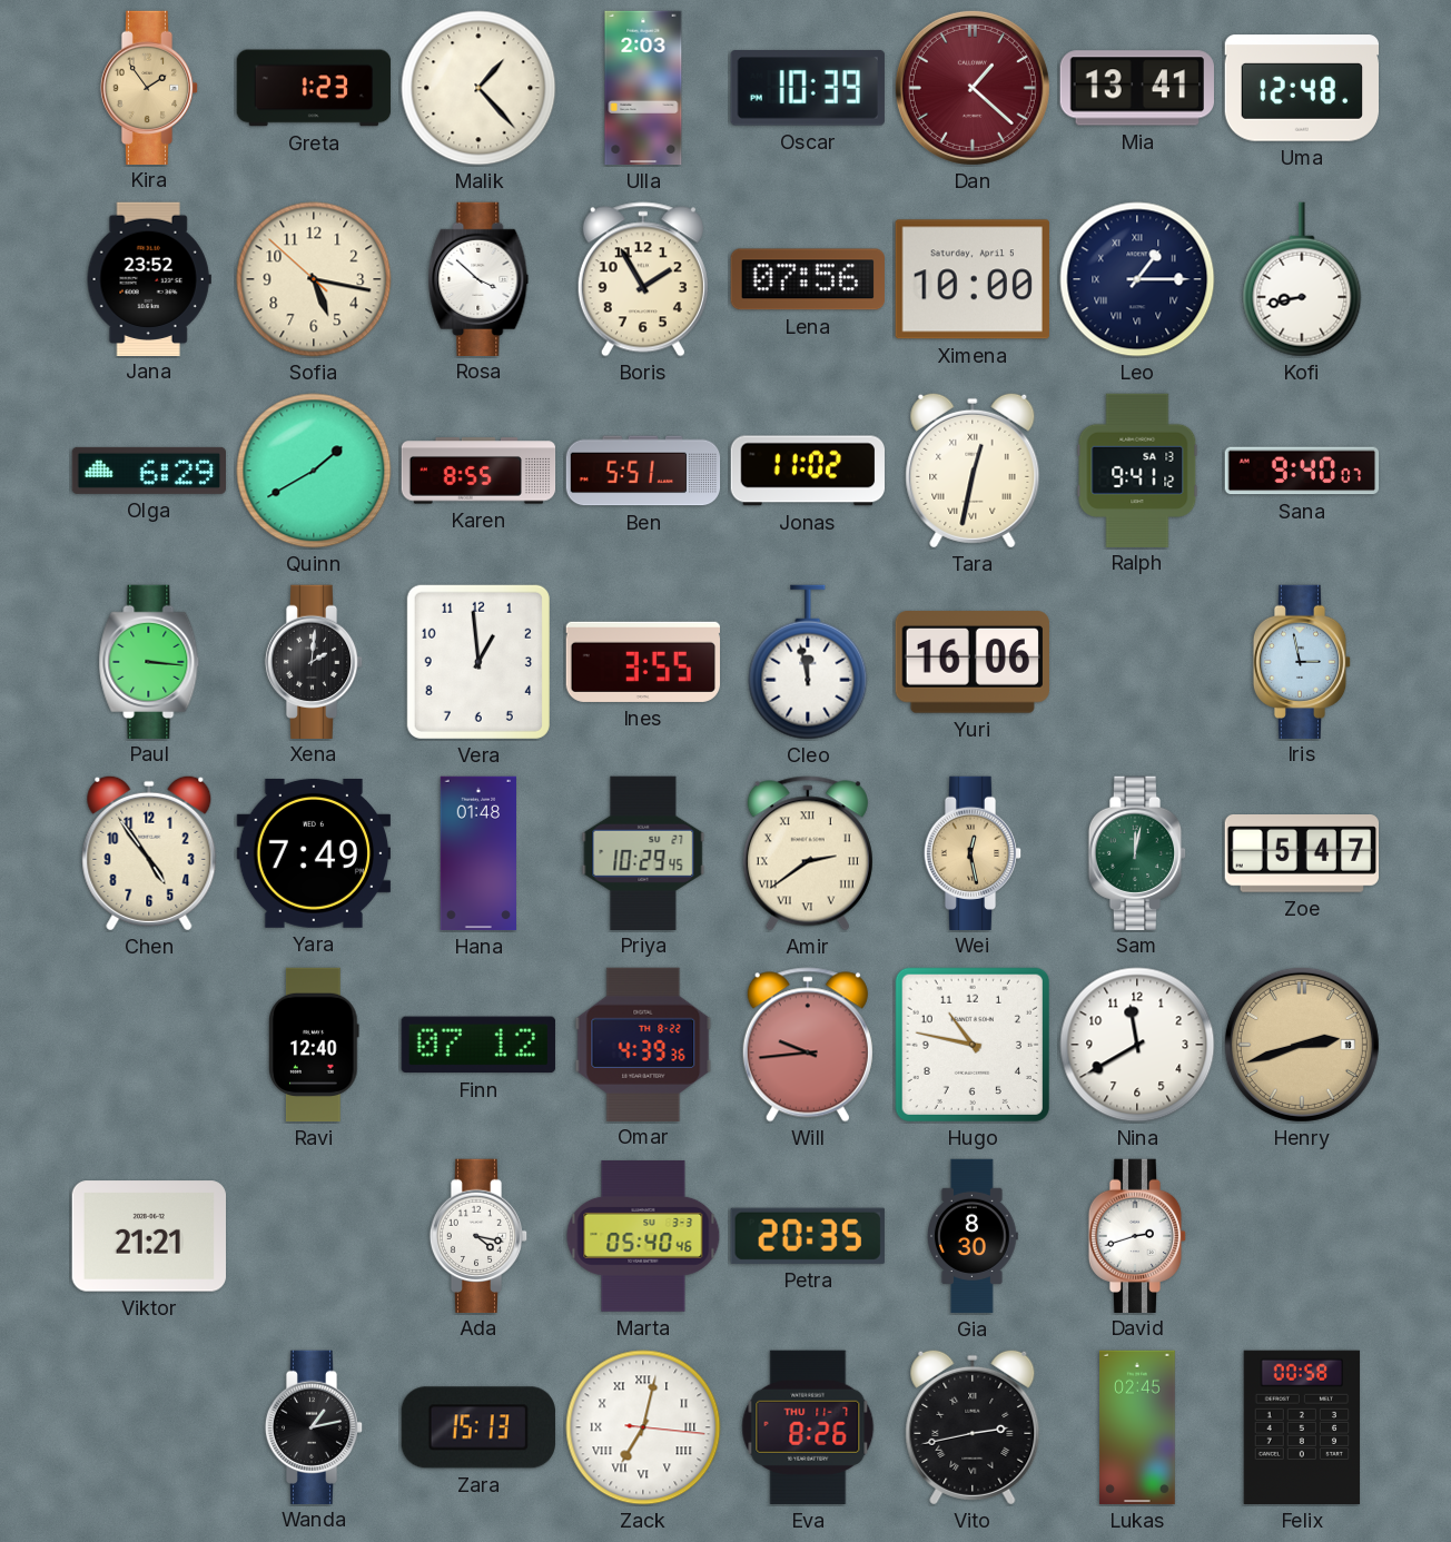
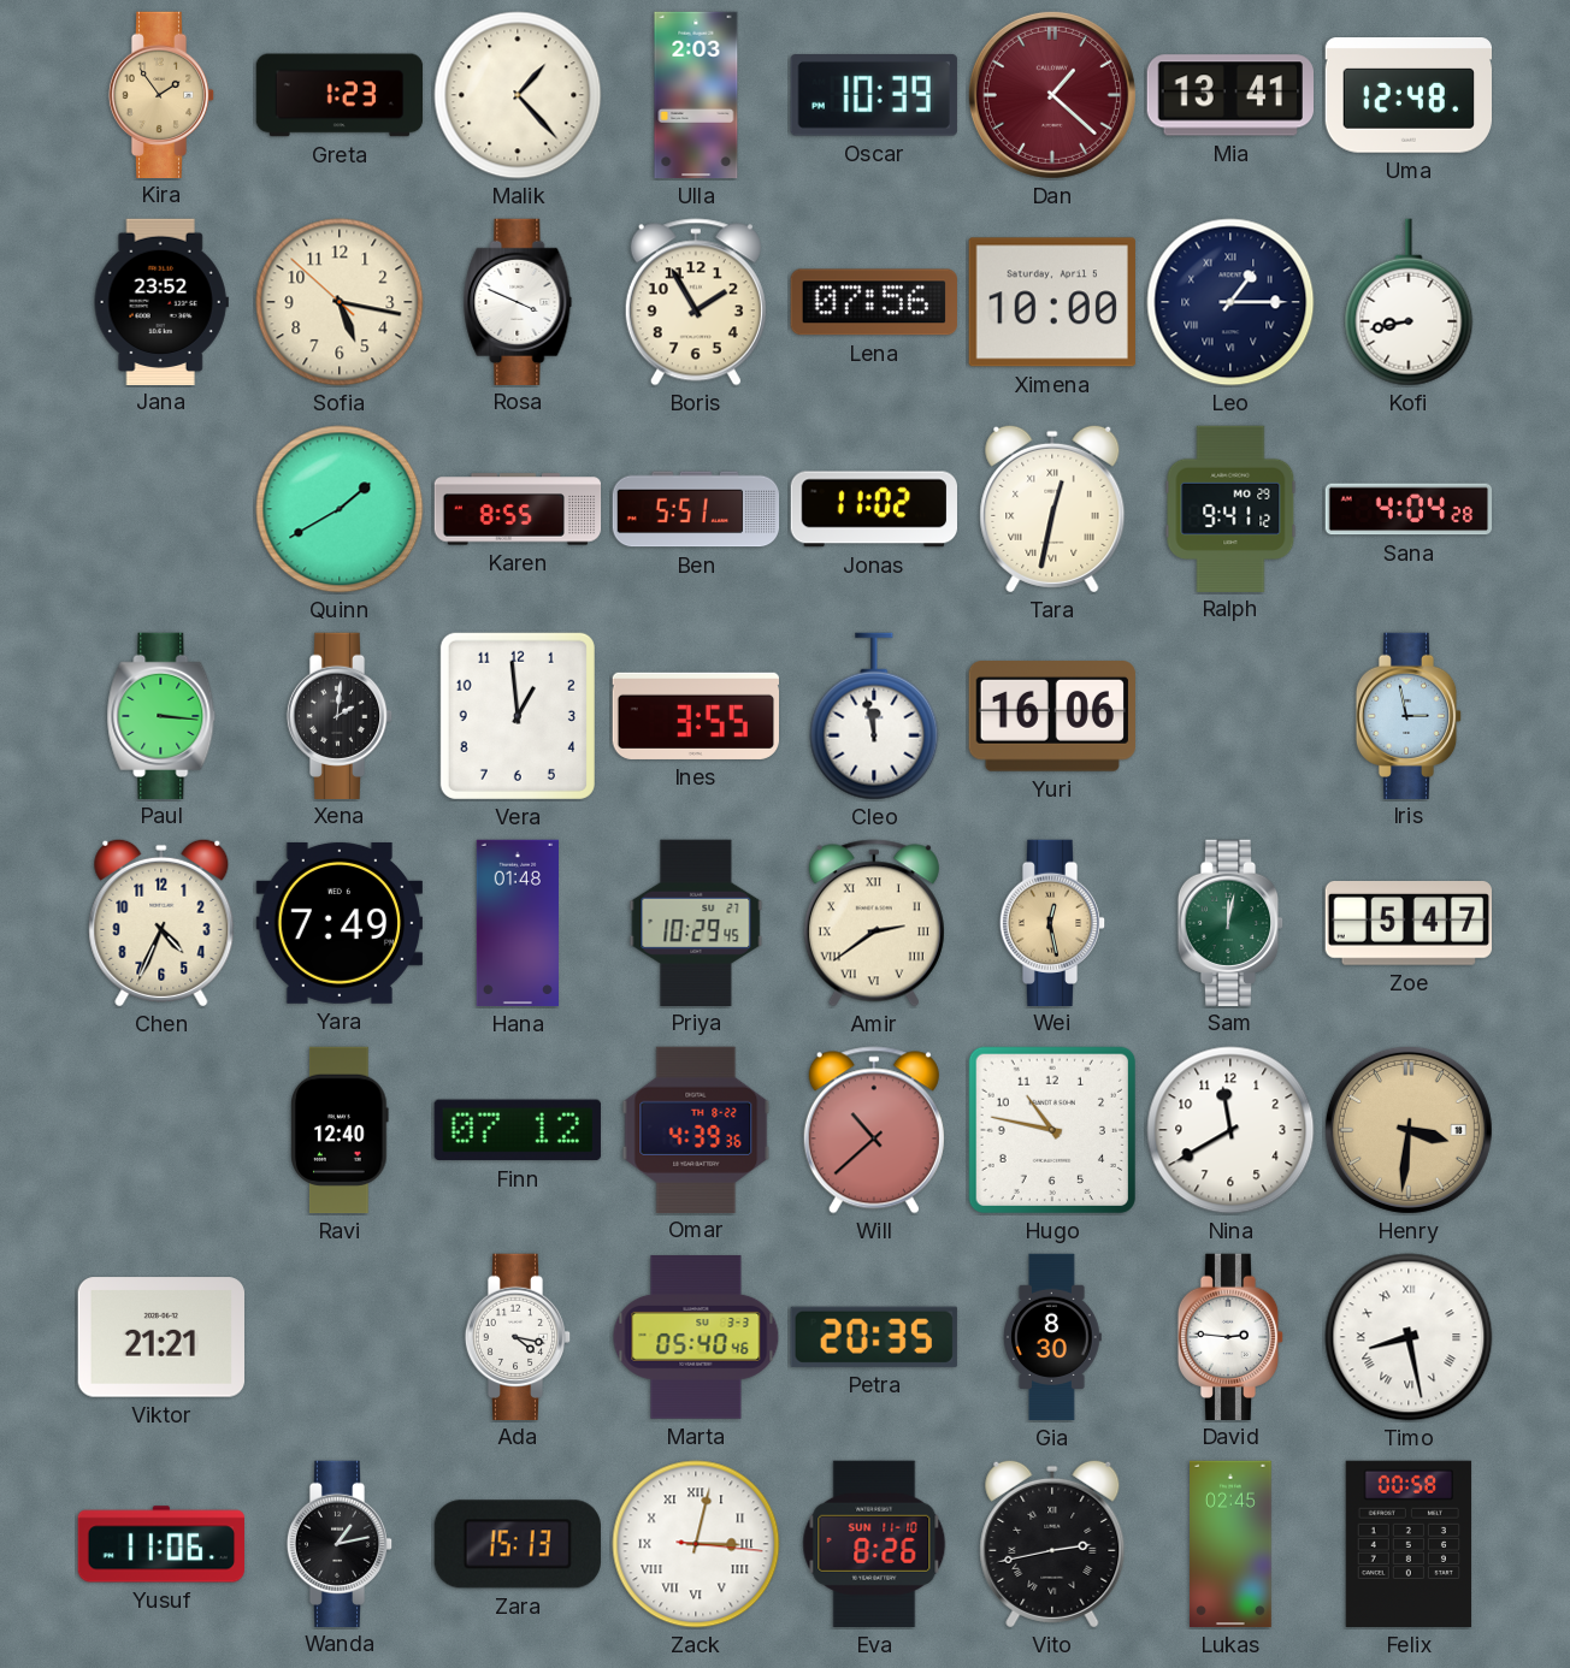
Rosa: 3:52 -> 3:49 (518, 301)
Olga: 6:29 -> none (149, 471)
Ralph date: SA 13 -> MO 29 (1230, 508)
Sana: 9:40 -> 4:04 (1409, 509)
Chen: 4:54 -> 4:34 (161, 923)
Will: 9:44 -> 10:38 (874, 1130)
Henry: 2:42 -> 3:31 (1409, 1130)
David: 2:42 -> 2:46 (1230, 1336)
Timo: none -> 8:28 (1409, 1337)
Yusuf: none -> 11:06 (160, 1544)
Zack: 7:02 -> 3:02 (696, 1544)
Eva date: THU 11-7 -> SUN 11-10 (874, 1544)
